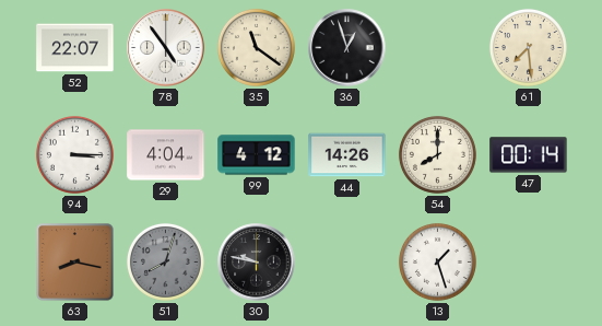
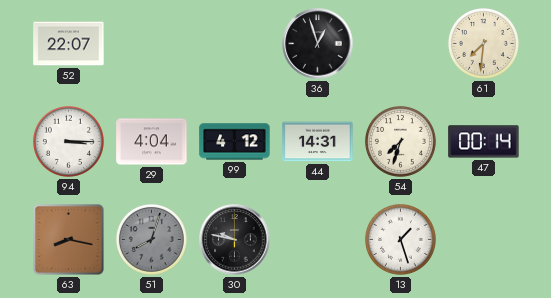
78: 4:54 -> none (166, 48)
35: 11:21 -> none (256, 47)
61: 7:29 -> 7:31 (483, 43)
44: 14:26 -> 14:31 (318, 142)
54: 8:00 -> 7:33 (400, 141)
